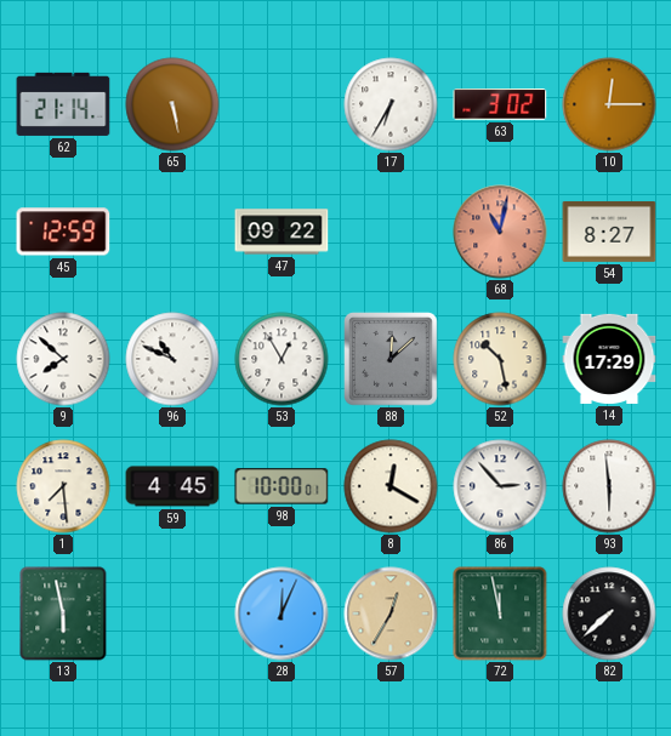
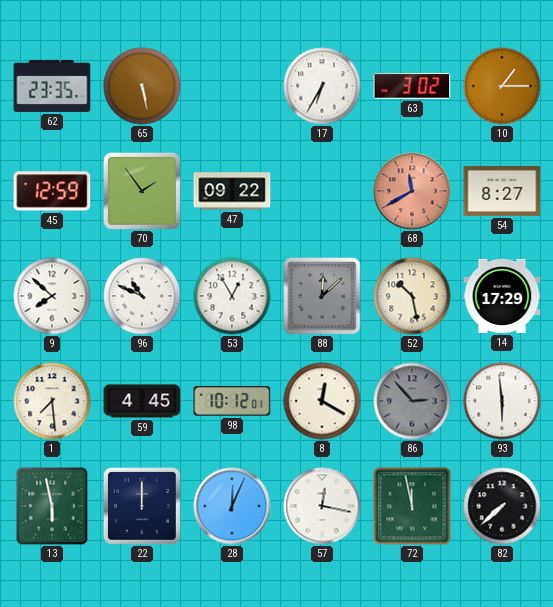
62: 21:14 -> 23:35 (52, 86)
10: 12:15 -> 1:15 (502, 86)
70: none -> 1:54 (142, 191)
68: 11:02 -> 11:40 (412, 191)
98: 10:00 -> 10:12 (232, 401)
86 dial: white -> grey (412, 401)
22: none -> 12:00 (142, 506)
57: 12:35 -> 12:17 (322, 506)
57 dial: champagne -> white (322, 506)
